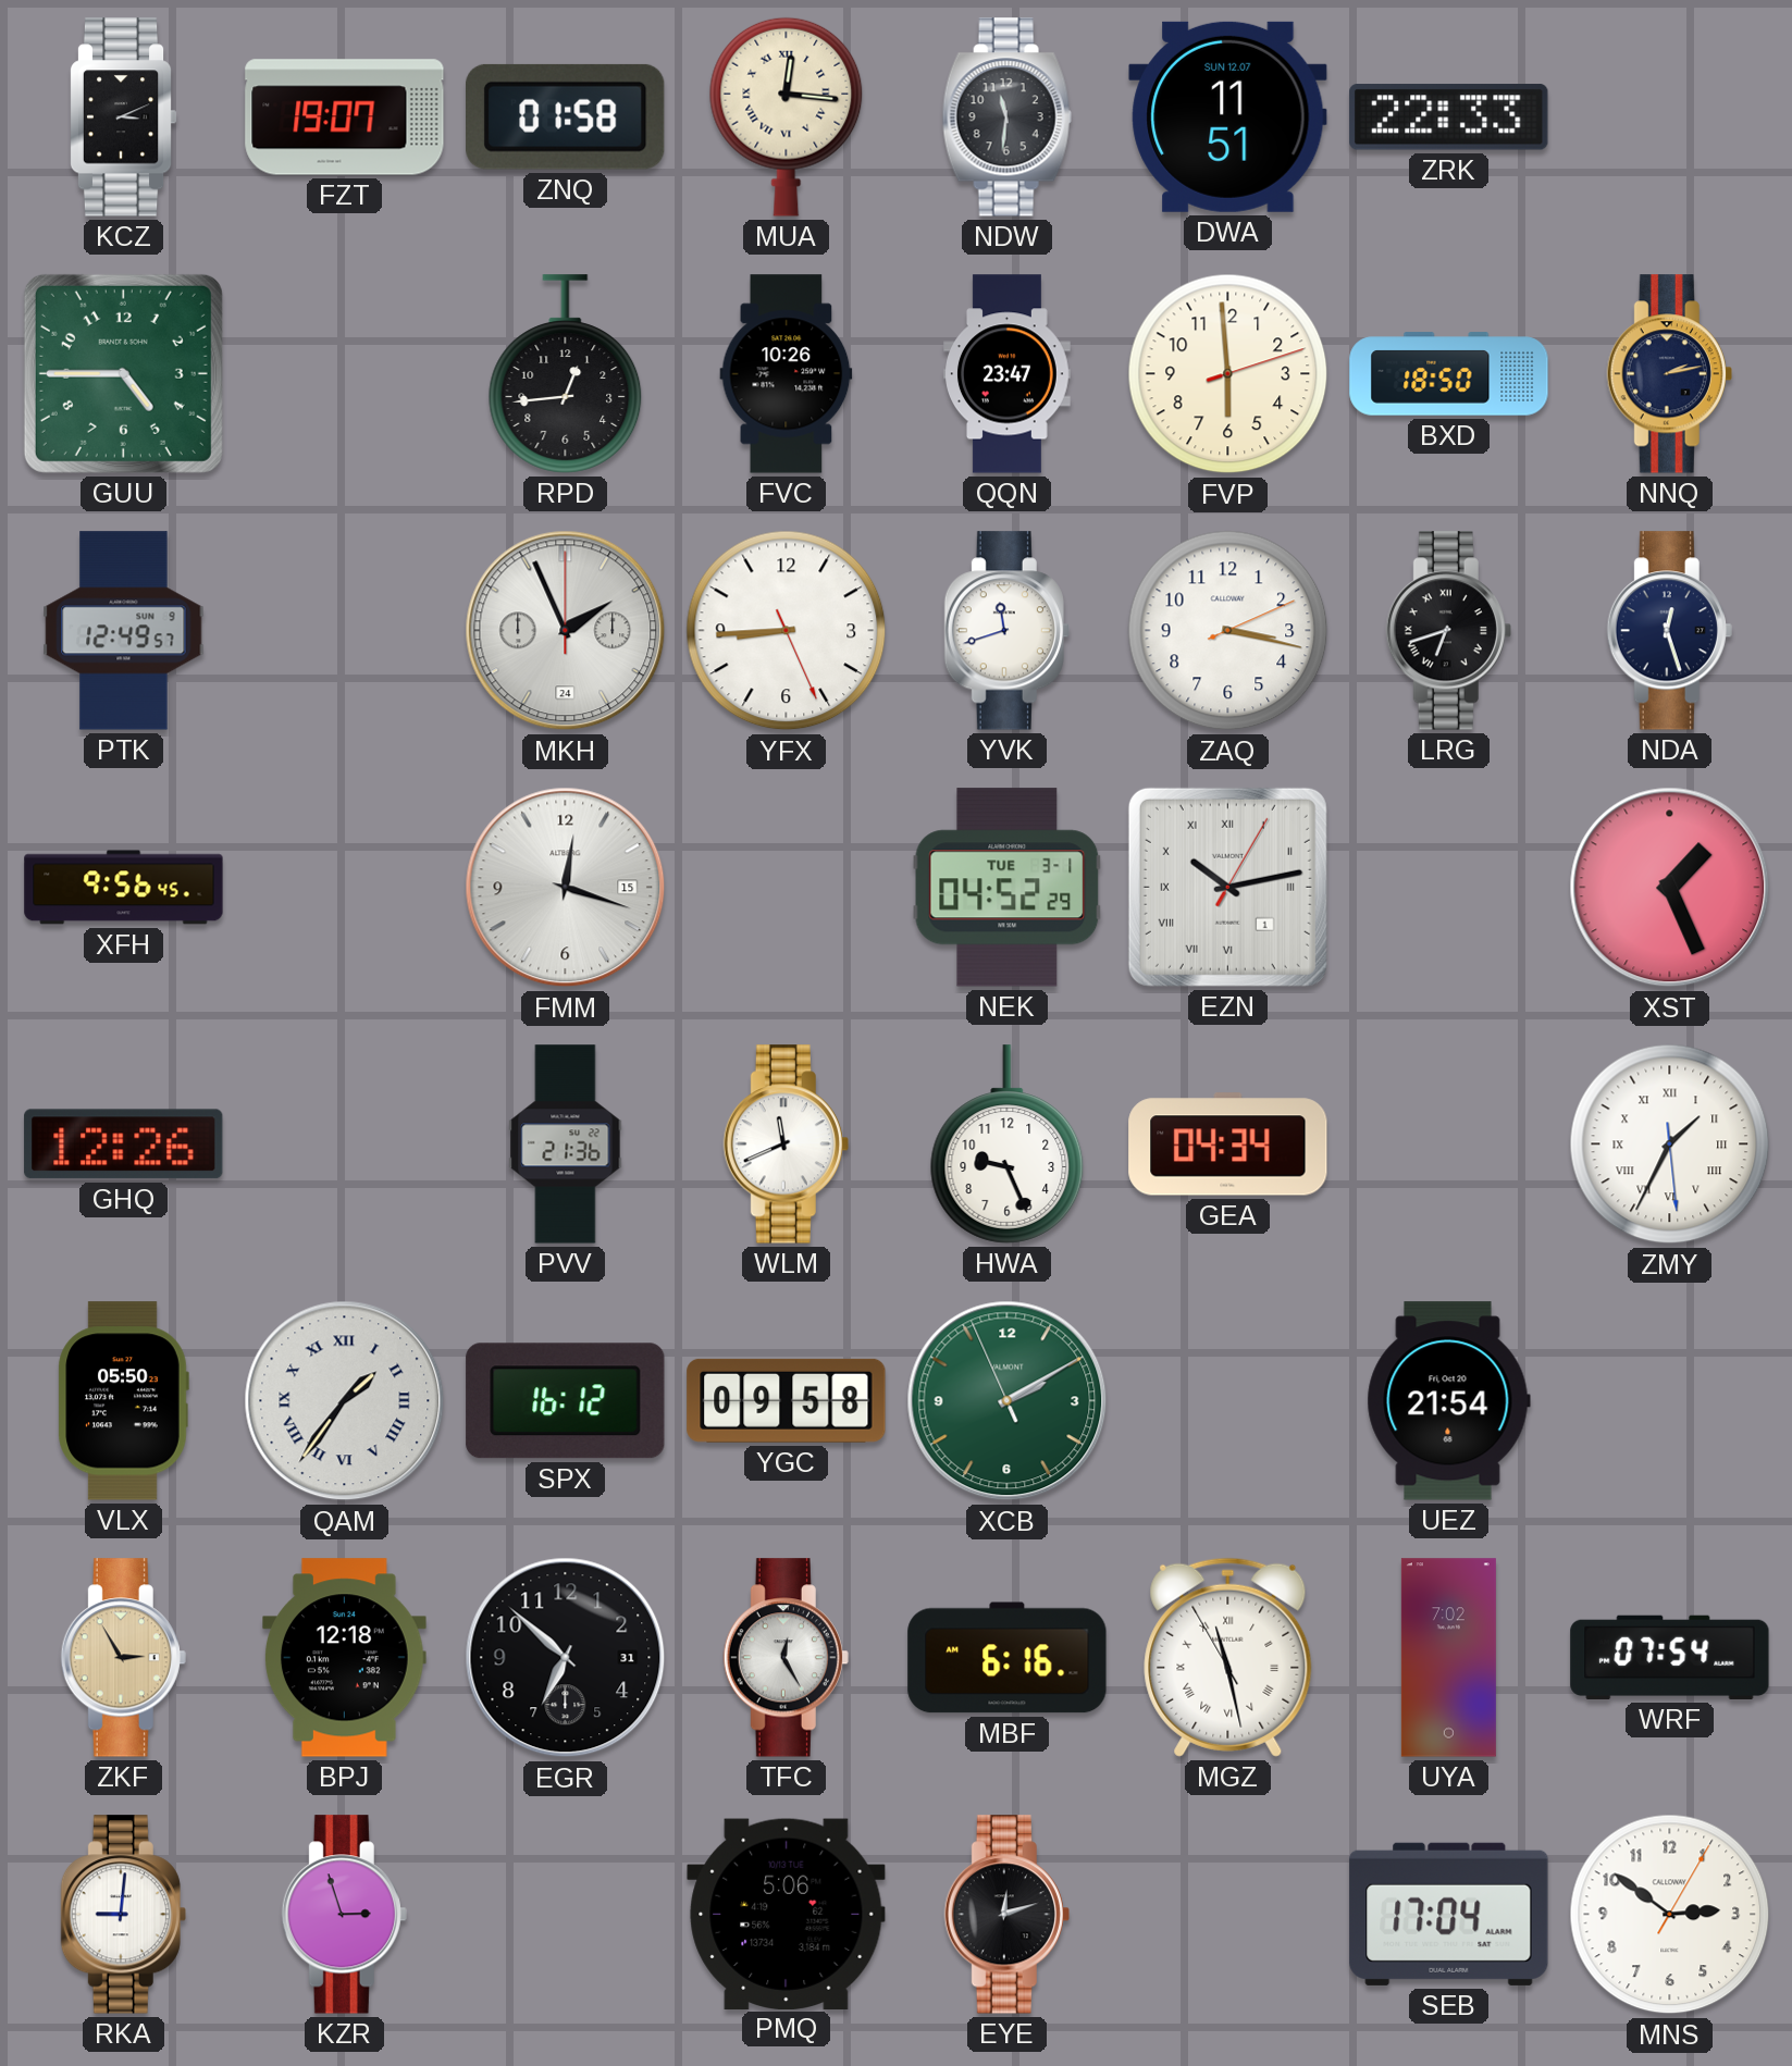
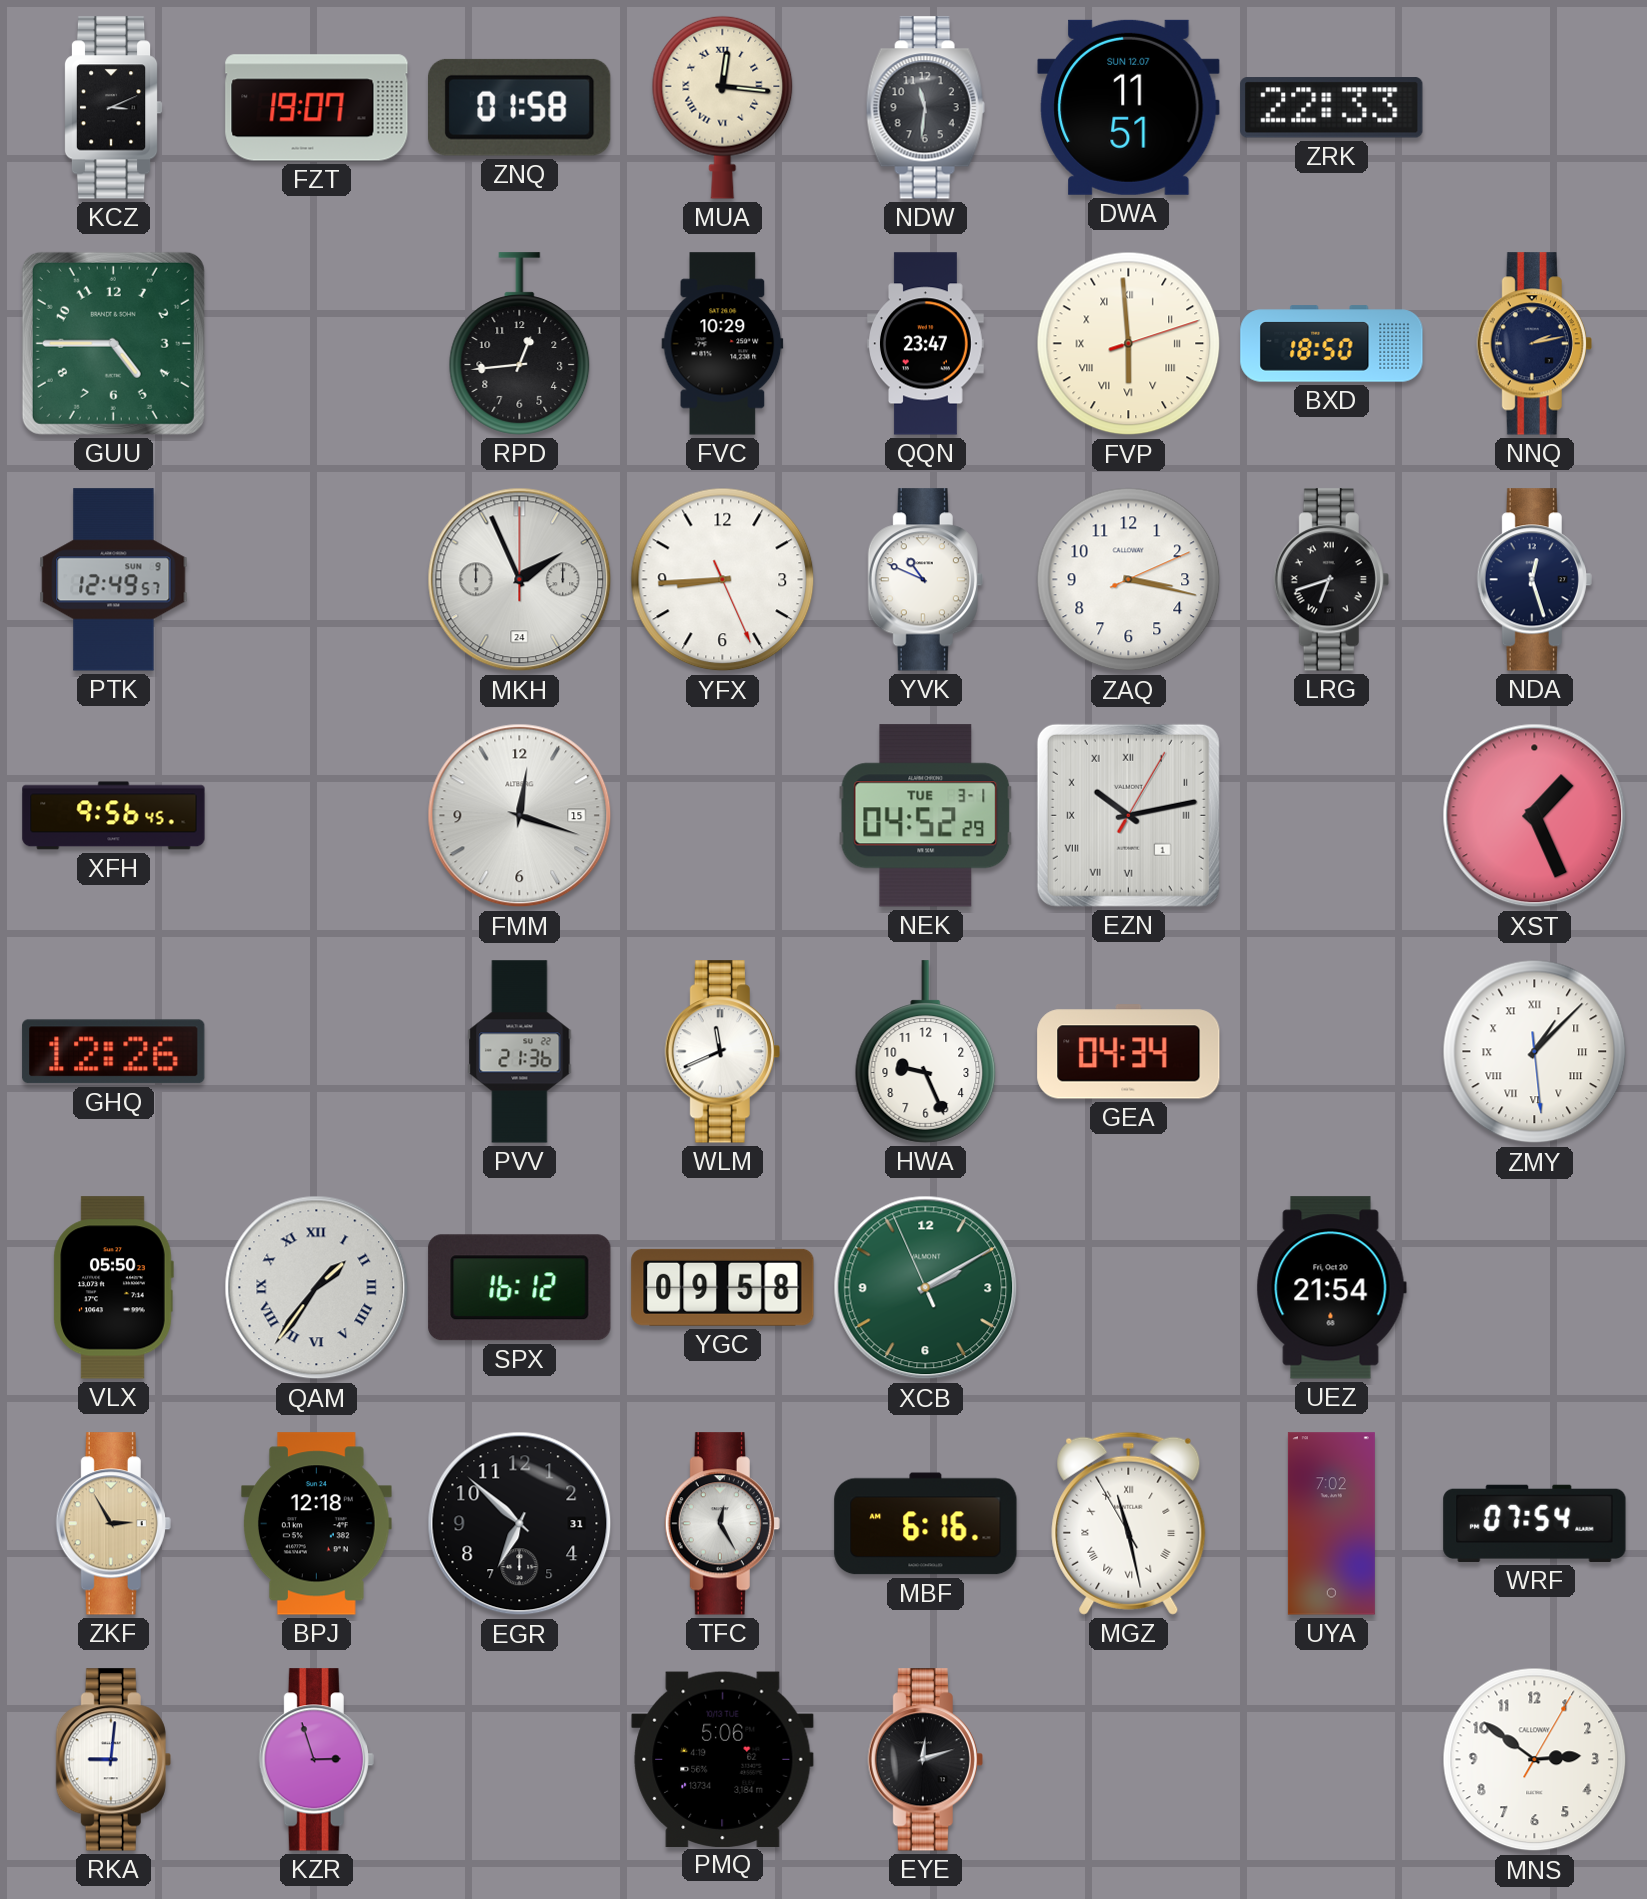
FVC: 10:26 -> 10:29 (723, 344)
FVP numerals: Arabic -> Roman (1129, 344)
YVK: 11:42 -> 10:49 (925, 580)
ZMY: 1:34 -> 1:07 (1535, 1052)
SEB: 17:04 -> none (1449, 1914)
